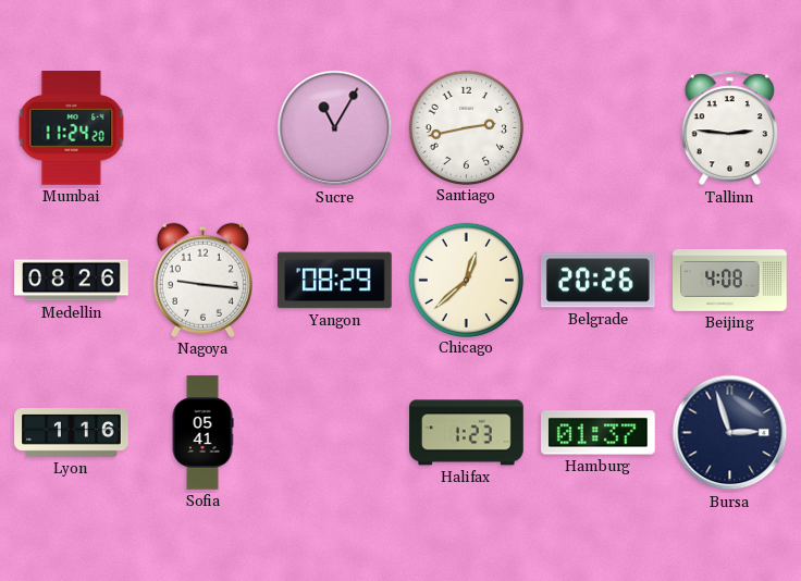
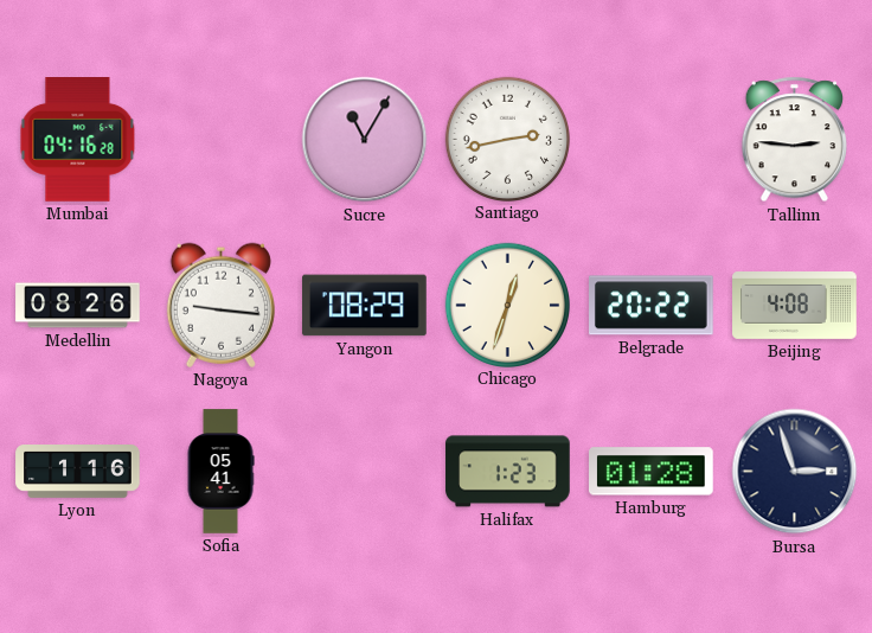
Mumbai: 11:24 -> 04:16 (78, 140)
Chicago: 12:38 -> 12:33 (507, 305)
Belgrade: 20:26 -> 20:22 (652, 306)
Hamburg: 01:37 -> 01:28 (652, 472)
